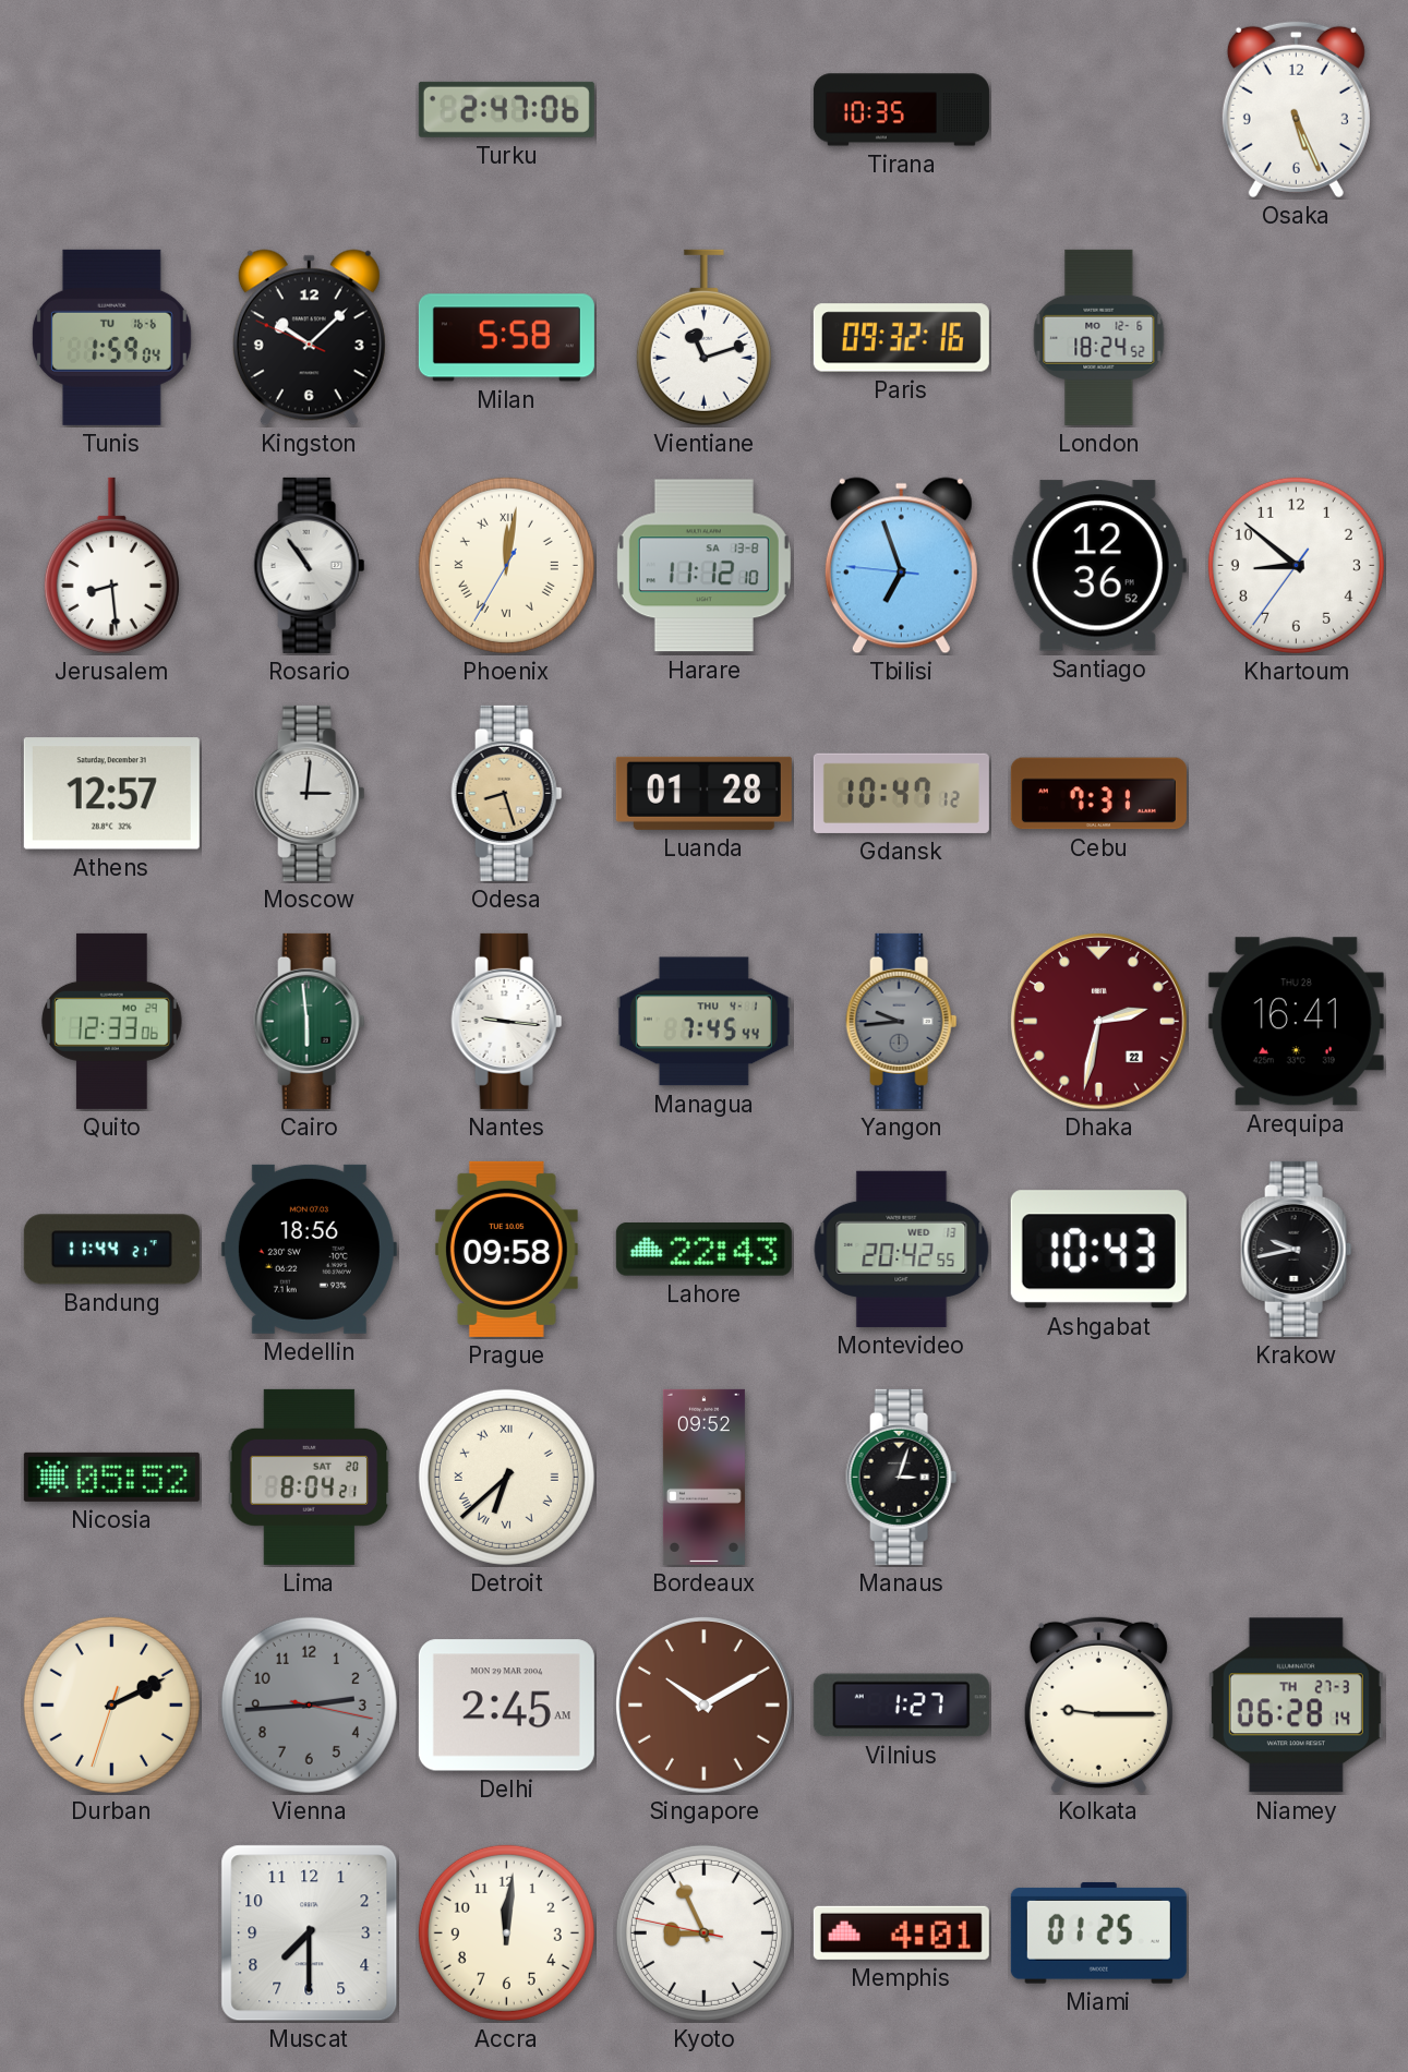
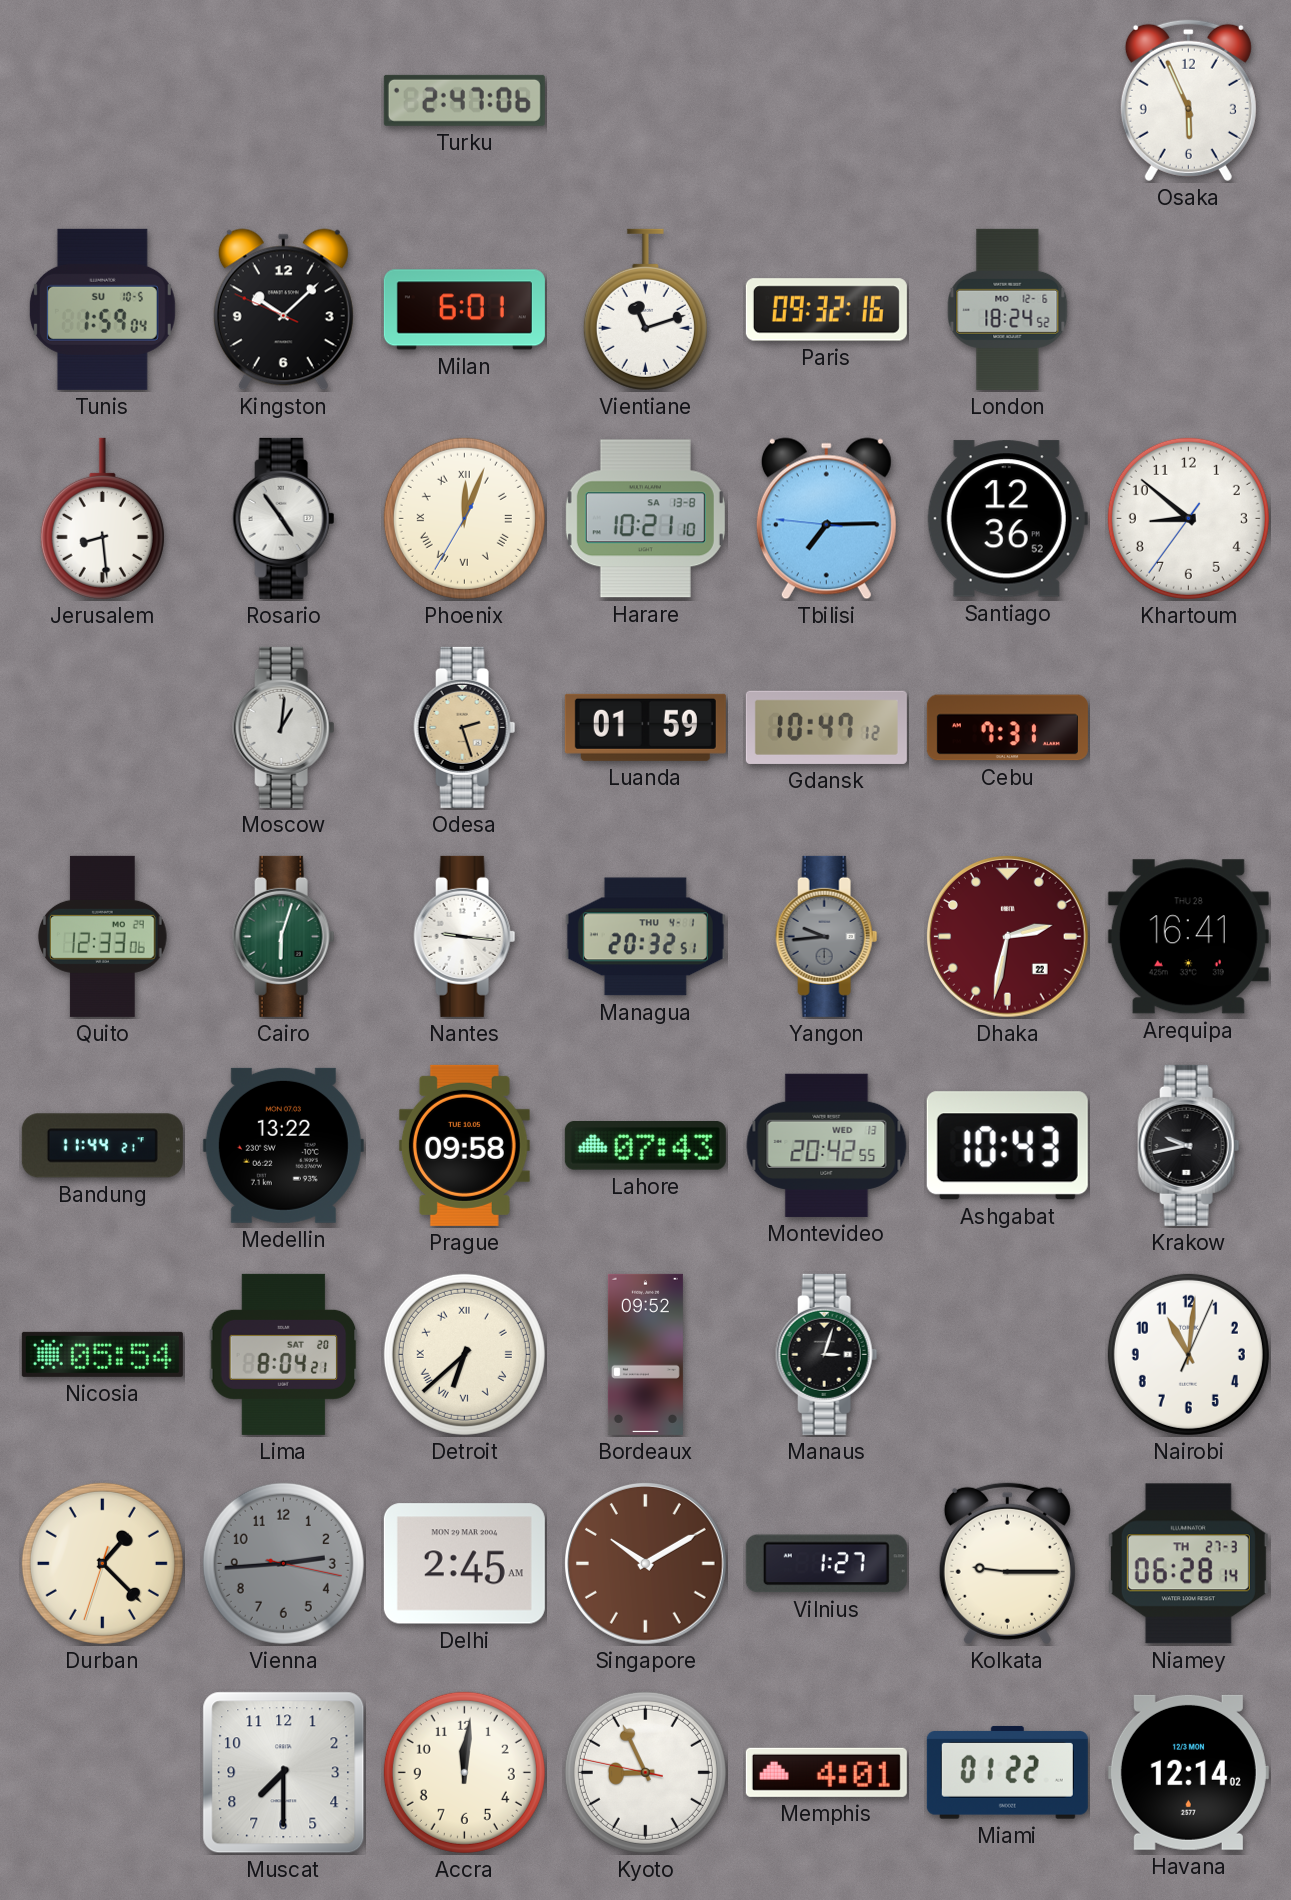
Tirana: 10:35 -> none (901, 110)
Osaka: 5:26 -> 5:56 (1188, 100)
Tunis date: TU 16-6 -> SU 10-5 (102, 309)
Milan: 5:58 -> 6:01 (464, 310)
Rosario: 10:54 -> 4:54 (284, 518)
Phoenix: 12:01 -> 12:03 (464, 518)
Harare: 11:12 -> 10:21 (645, 519)
Tbilisi: 6:56 -> 7:14 (826, 519)
Athens: 12:57 -> none (111, 794)
Moscow: 3:01 -> 1:01 (284, 727)
Odesa: 8:27 -> 2:27 (465, 727)
Luanda: 01:28 -> 01:59 (645, 727)
Cairo: 5:59 -> 6:03 (284, 936)
Managua: 7:45 -> 20:32 (645, 937)
Medellin: 18:56 -> 13:22 (283, 1145)
Lahore: 22:43 -> 07:43 (645, 1146)
Nicosia: 05:52 -> 05:54 (102, 1354)
Nairobi: none -> 11:01 (1188, 1354)
Durban: 2:10 -> 1:22 (102, 1563)
Miami: 01:25 -> 01:22 (1007, 1772)
Havana: none -> 12:14 (1188, 1772)
